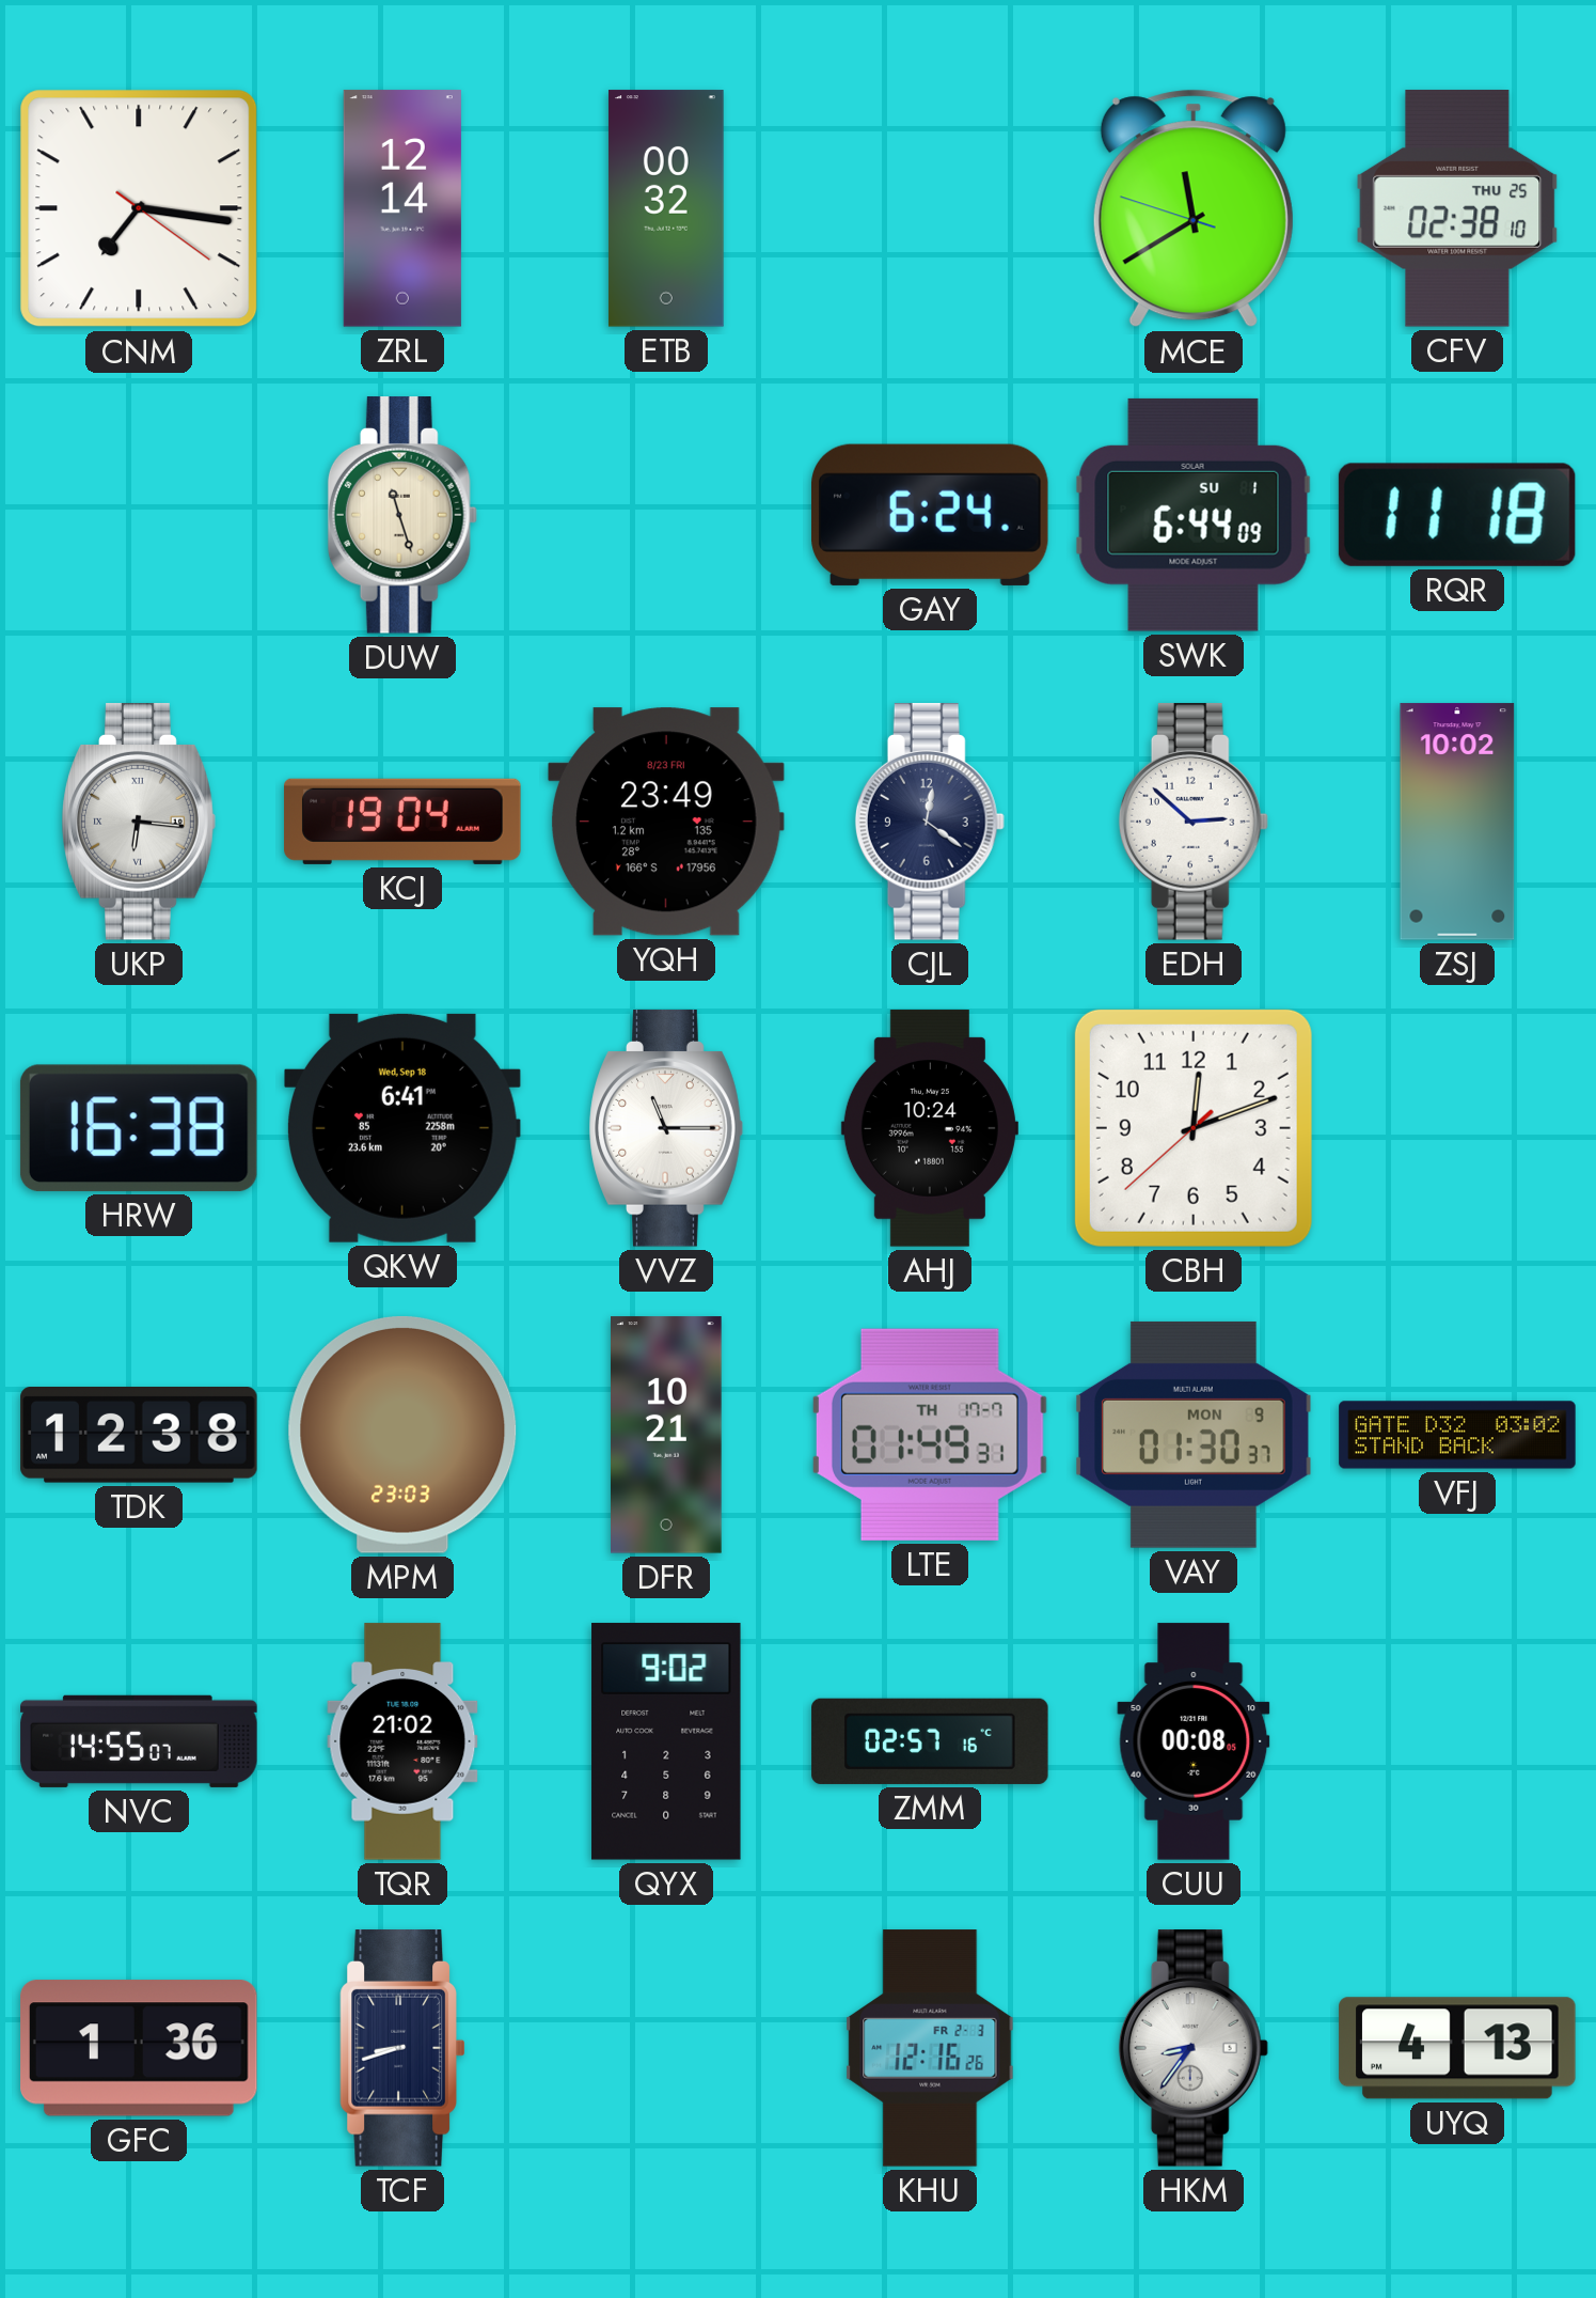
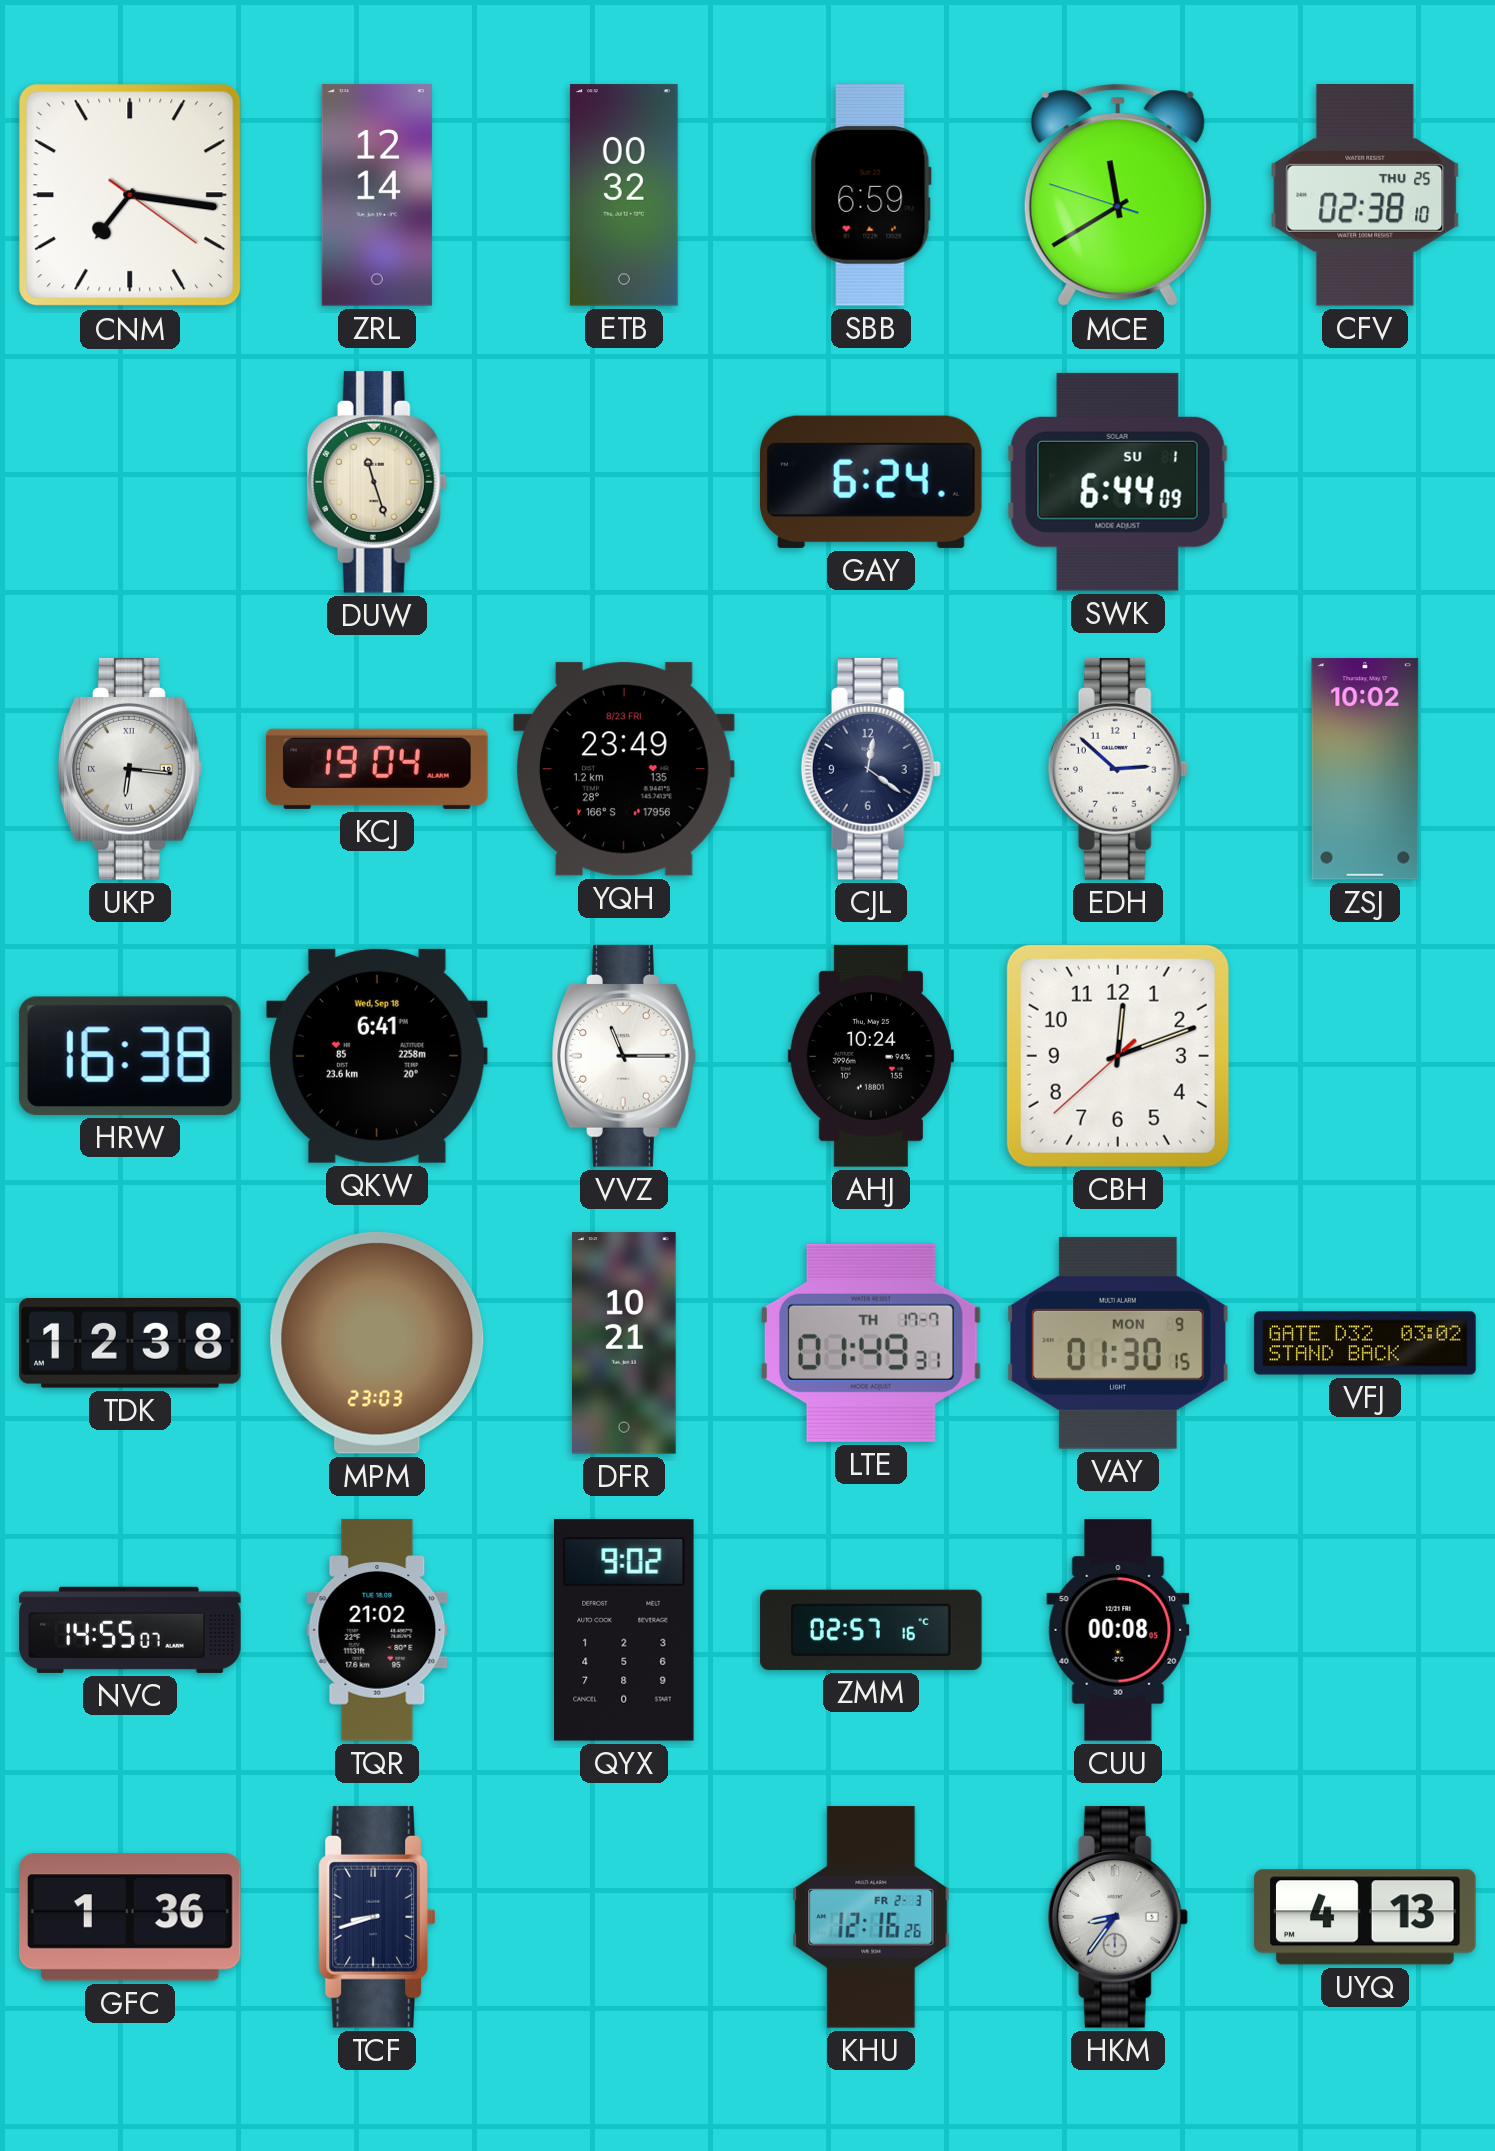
SBB: none -> 6:59 (871, 195)
RQR: 11:18 -> none (1457, 515)
VAY: 01:30:37 -> 01:30:15 (1118, 1343)
